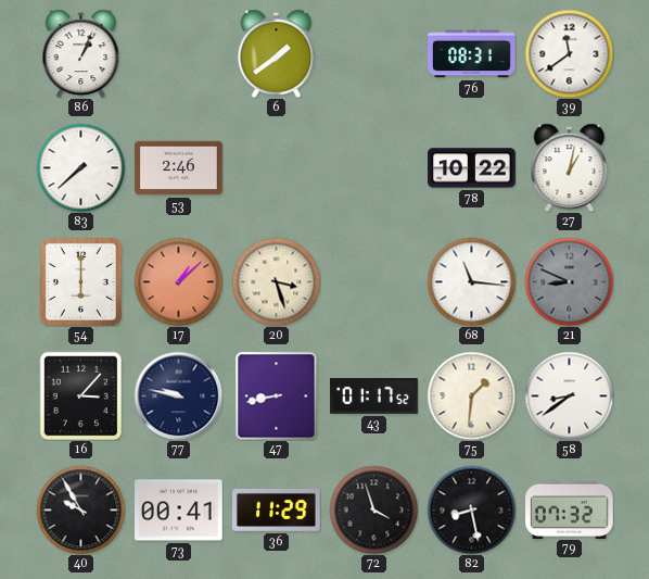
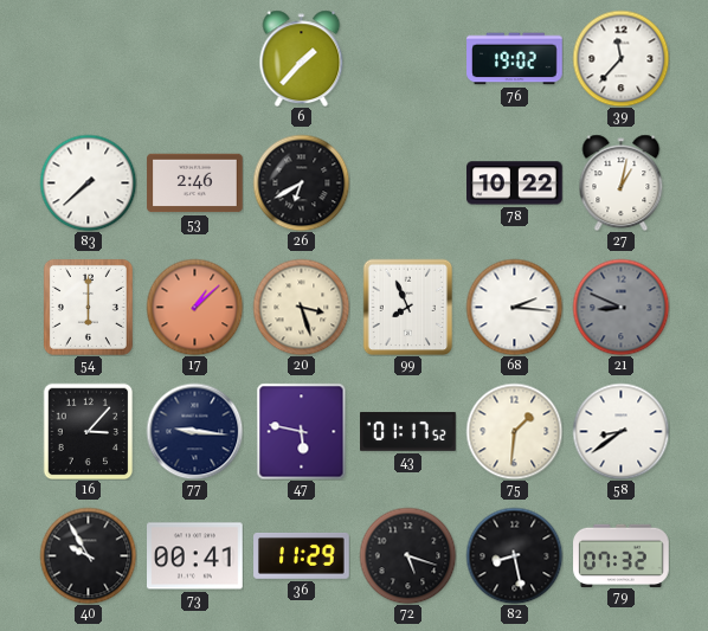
86: 1:04 -> none (81, 53)
6: 1:39 -> 1:37 (302, 58)
76: 08:31 -> 19:02 (515, 59)
39: 11:39 -> 11:37 (620, 58)
26: none -> 6:40 (301, 182)
99: none -> 7:56 (408, 307)
68: 11:16 -> 2:16 (514, 307)
77: 9:47 -> 9:16 (194, 431)
47: 8:43 -> 5:47 (302, 431)
72: 3:57 -> 5:18 (407, 555)
